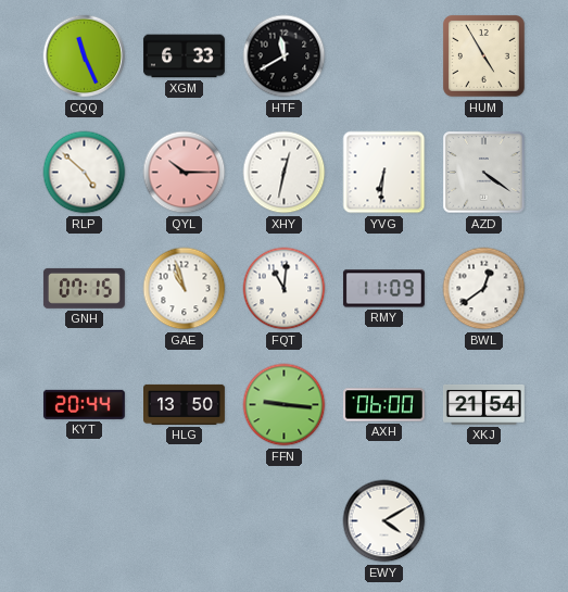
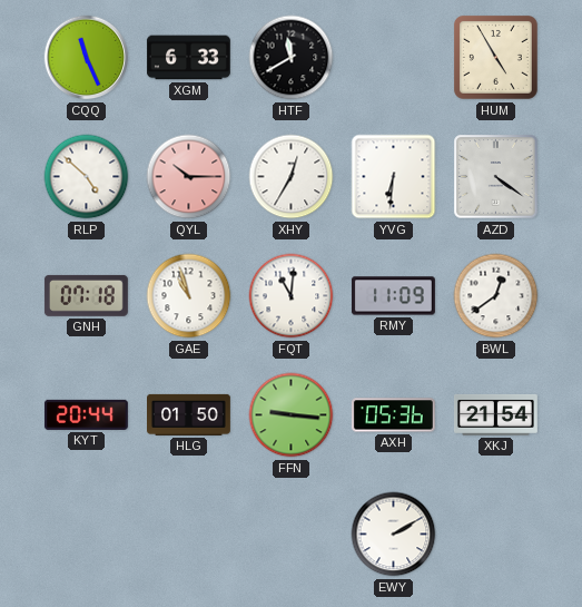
XHY: 12:32 -> 12:35 (292, 177)
GNH: 07:15 -> 07:18 (86, 295)
HLG: 13:50 -> 01:50 (189, 414)
AXH: 06:00 -> 05:36 (393, 415)
EWY: 4:10 -> 2:10 (394, 535)
